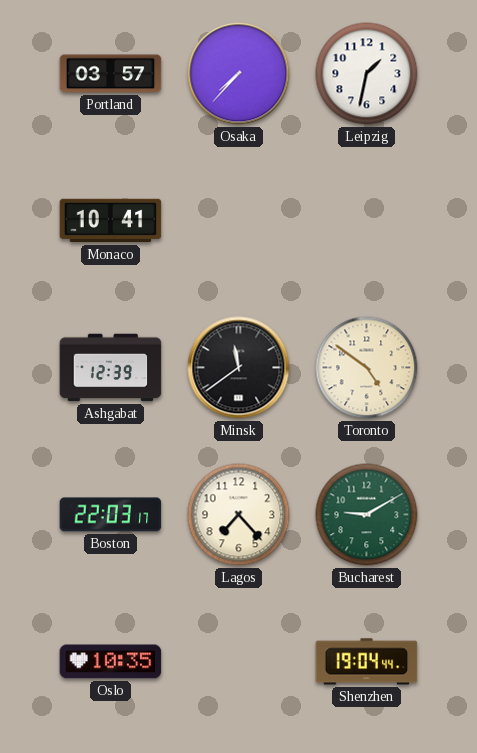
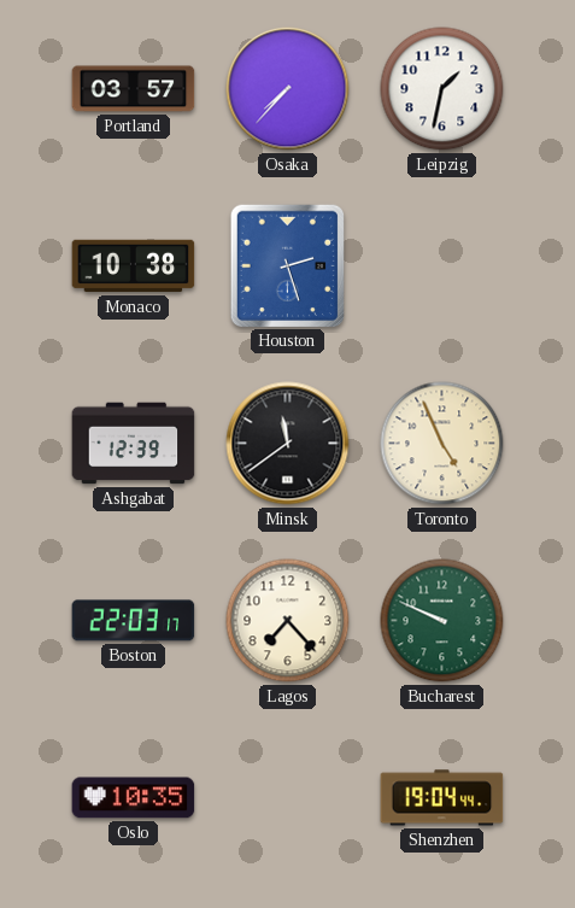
Monaco: 10:41 -> 10:38 (134, 266)
Houston: none -> 2:27 (287, 265)
Toronto: 4:51 -> 4:56 (442, 444)
Bucharest: 9:10 -> 9:49 (442, 621)
